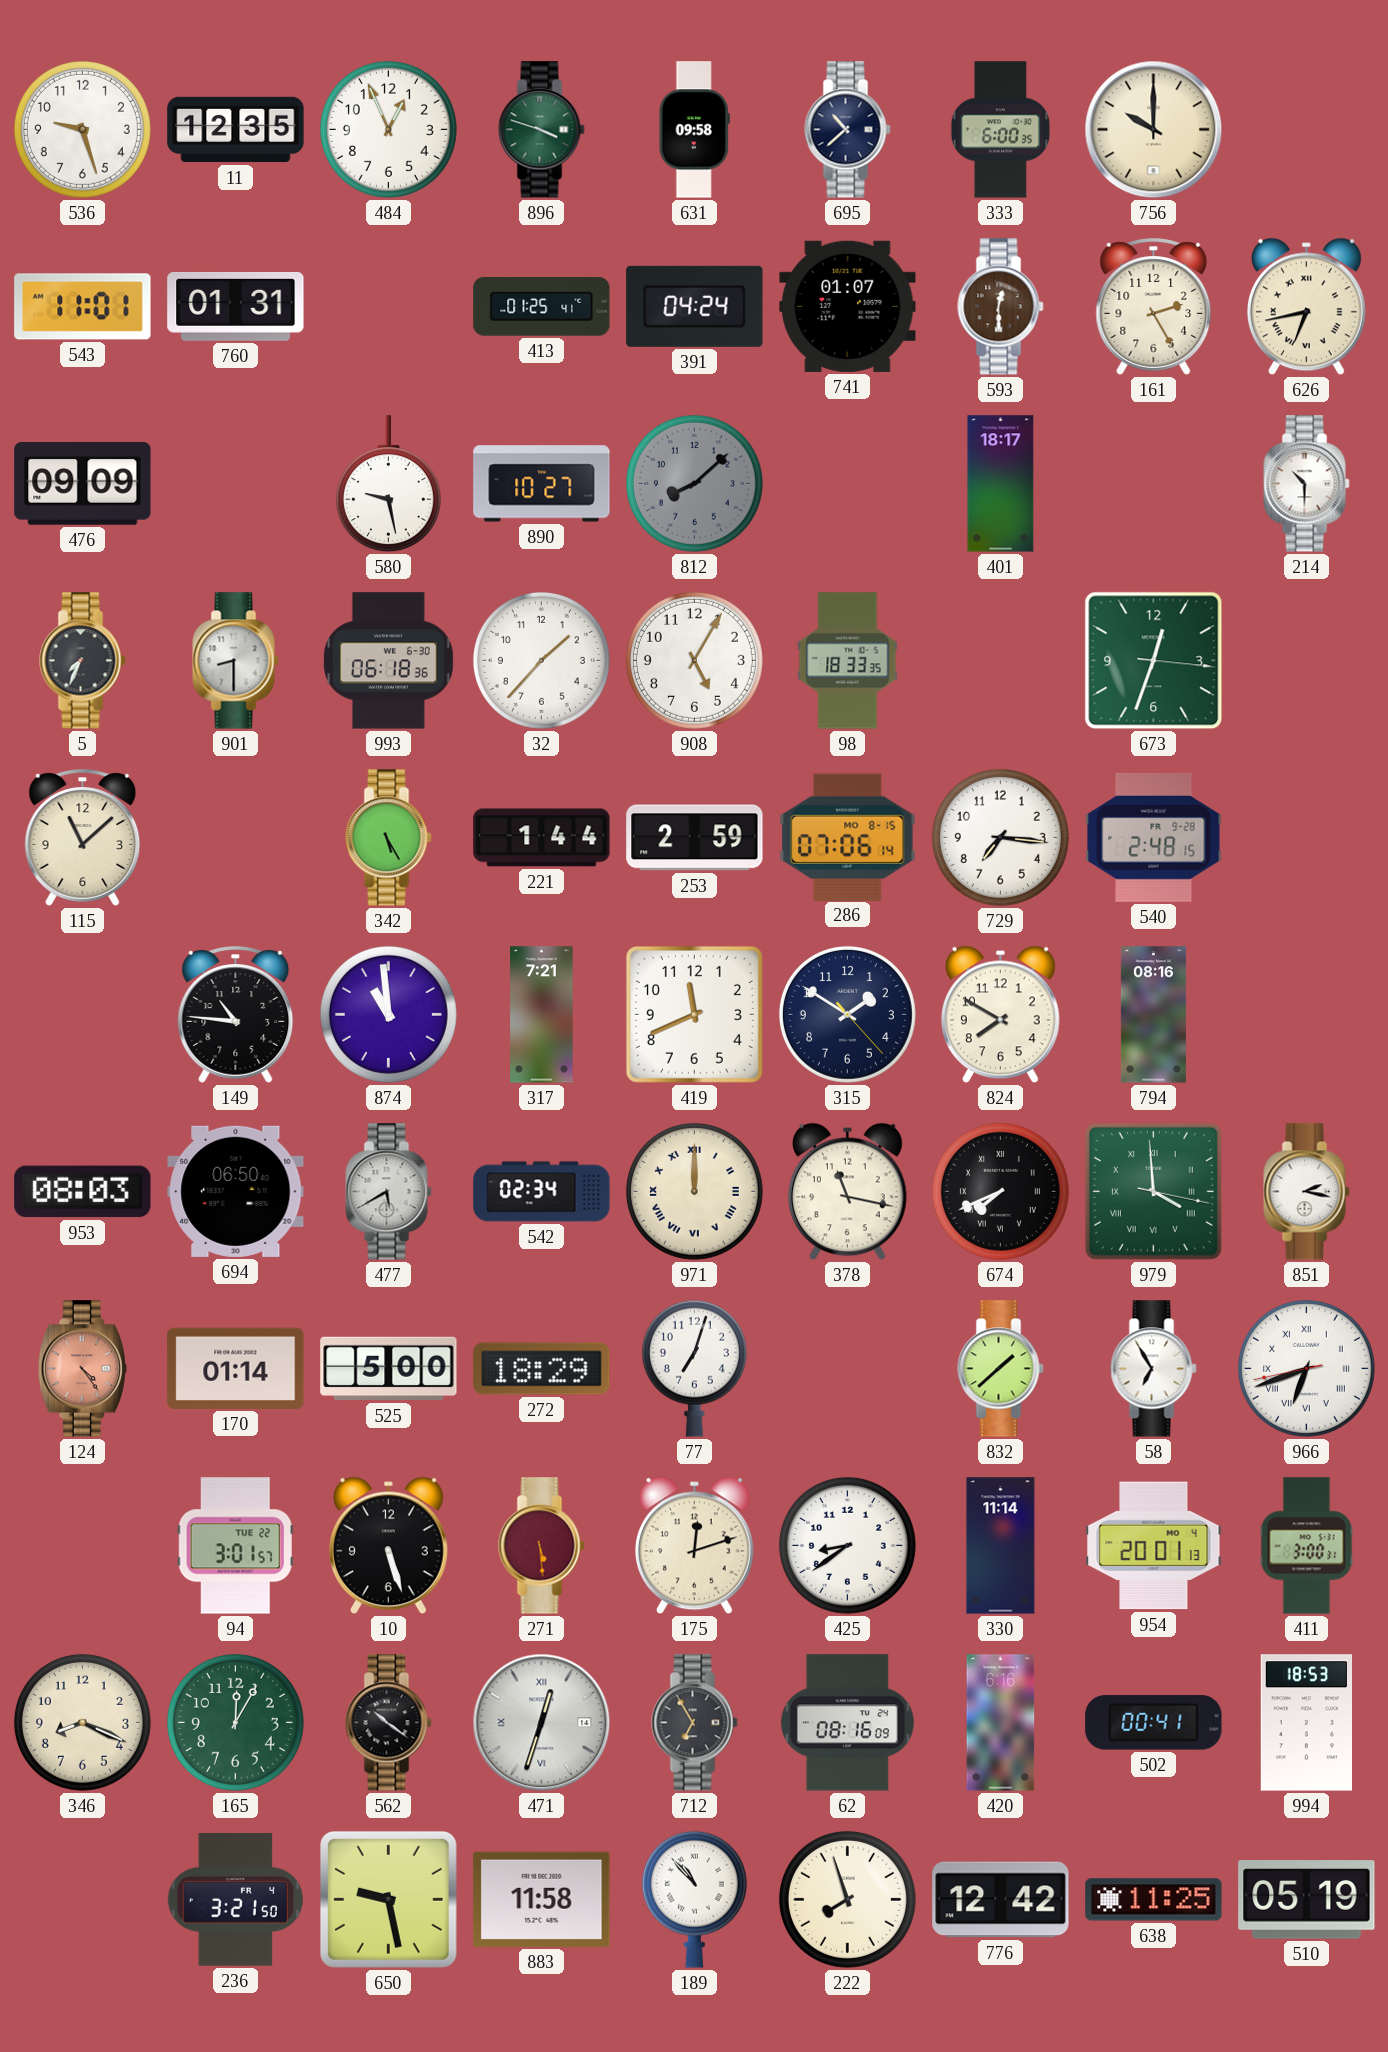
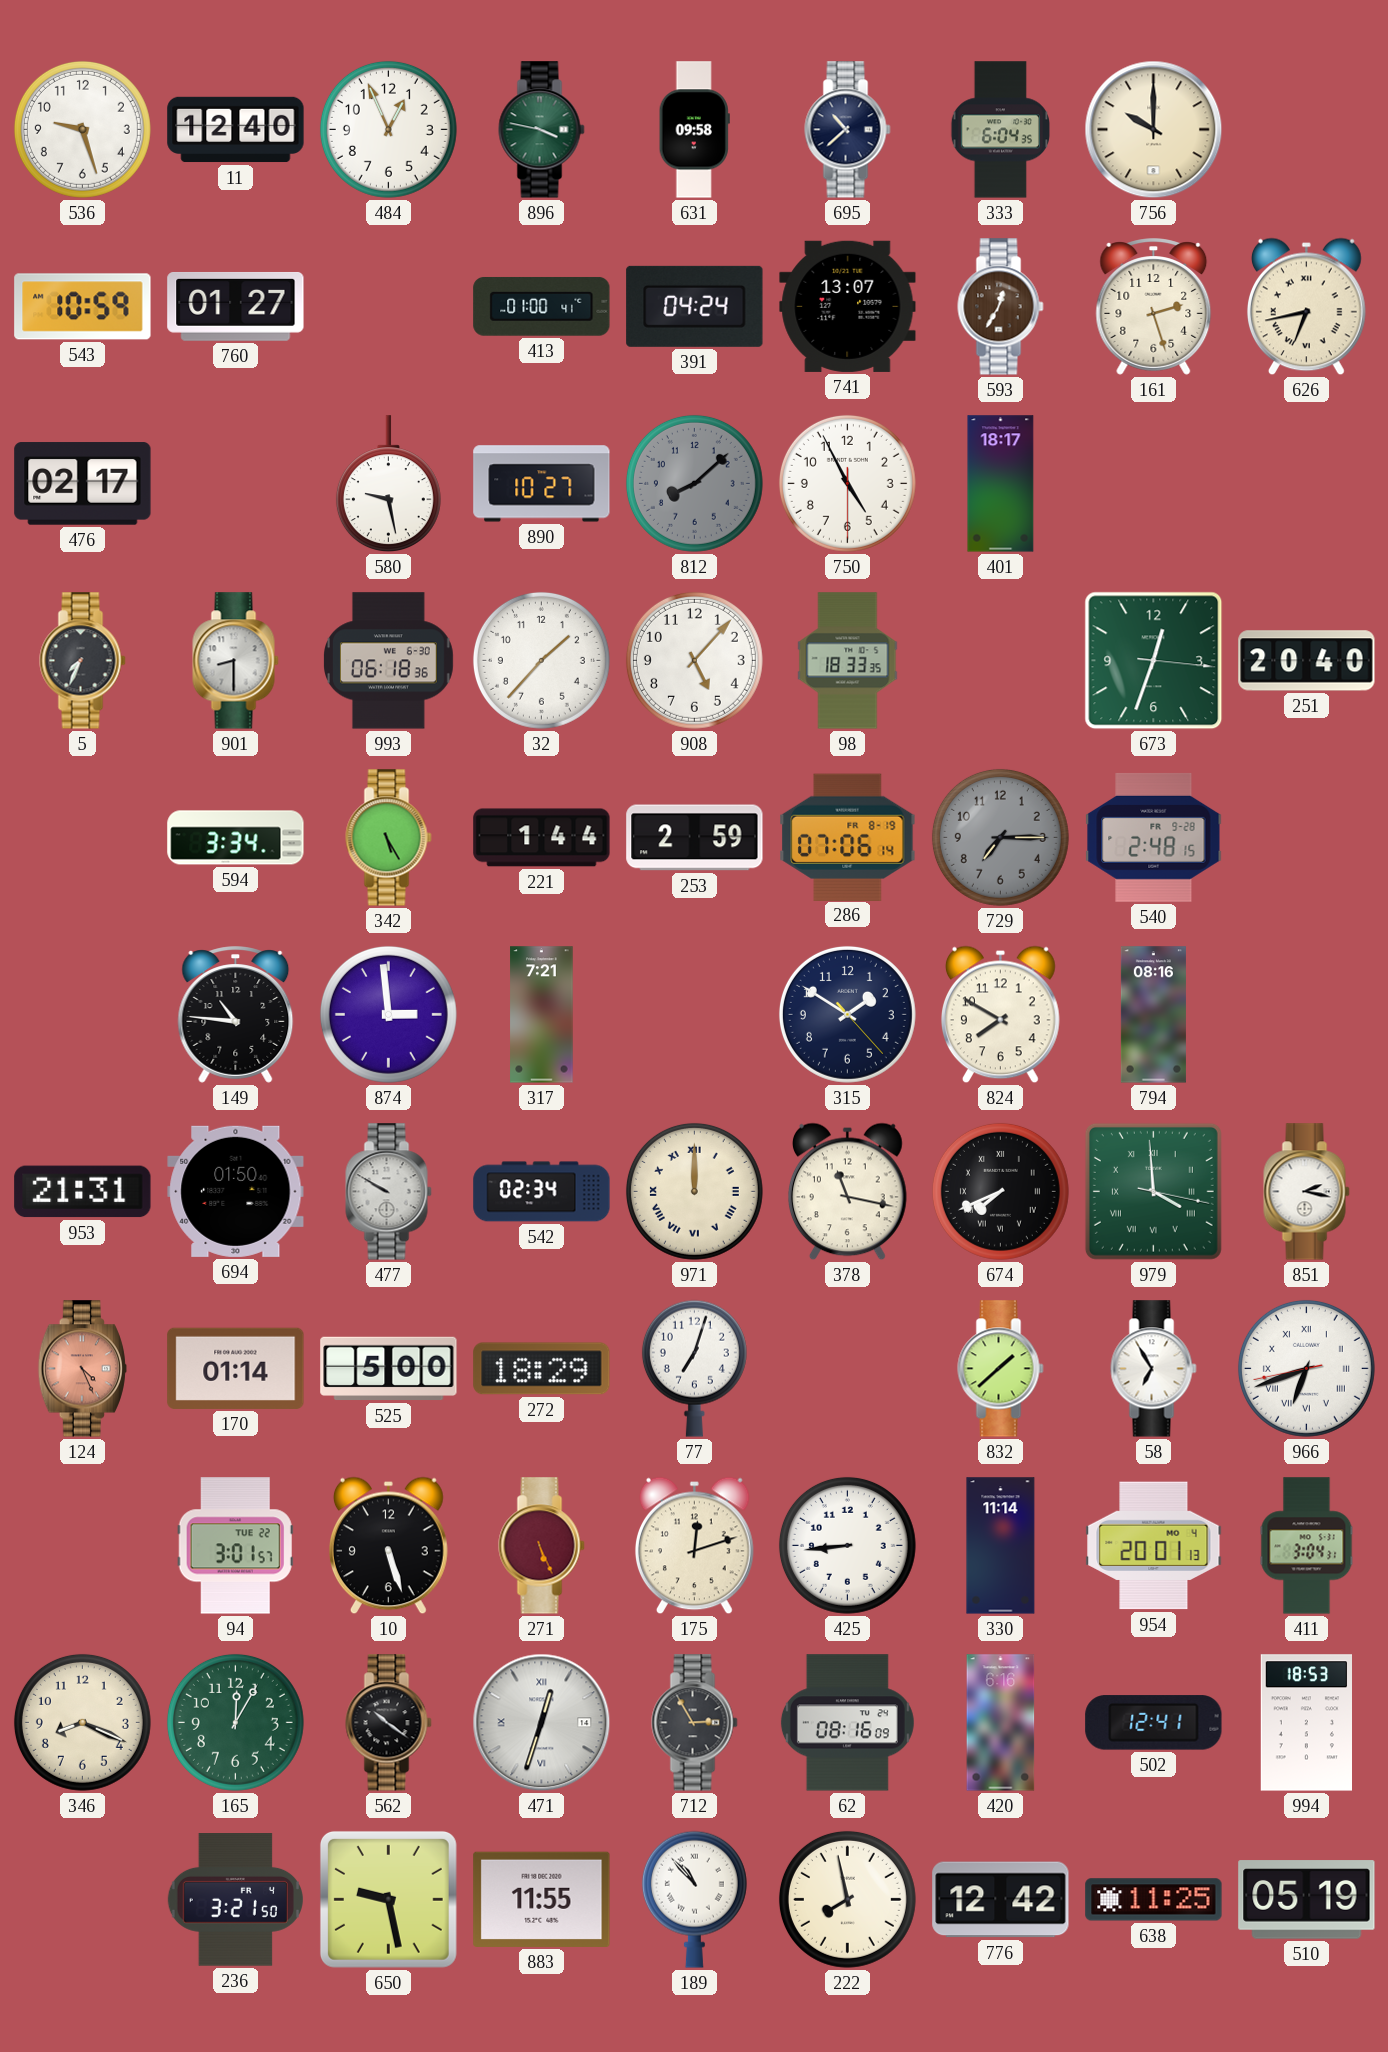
11: 12:35 -> 12:40 (236, 130)
896: 3:48 -> 3:47 (542, 130)
333: 6:00 -> 6:04 (1000, 130)
543: 11:01 -> 10:59 (83, 307)
760: 01:31 -> 01:27 (236, 306)
413: 01:25 -> 01:00 (542, 306)
741: 01:07 -> 13:07 (848, 306)
593: 12:30 -> 12:35 (1001, 307)
161: 2:25 -> 2:27 (1154, 307)
476: 09:09 -> 02:17 (83, 484)
750: none -> 4:55 (847, 483)
214: 10:30 -> none (1307, 484)
908: 5:05 -> 5:07 (694, 660)
251: none -> 20:40 (1307, 661)
115: 11:08 -> none (83, 838)
594: none -> 3:34 (236, 838)
286 date: MO 8-15 -> FR 8-19 (848, 837)
729: 7:16 -> 7:15 (1000, 837)
729 dial: white -> grey (1000, 837)
874: 10:59 -> 2:59 (388, 1014)
419: 11:41 -> none (694, 1014)
953: 08:03 -> 21:31 (83, 1192)
694: 06:50 -> 01:50 (236, 1191)
477: 5:40 -> 9:50 (389, 1192)
124: 4:24 -> 4:26 (82, 1369)
271: 5:29 -> 5:26 (542, 1546)
425: 8:39 -> 8:44 (847, 1545)
411: 3:00 -> 3:04 (1307, 1546)
712: 6:55 -> 2:55 (695, 1723)
502: 00:41 -> 12:41 (1154, 1723)
883: 11:58 -> 11:55 (542, 1899)
222: 7:57 -> 7:58 (847, 1899)
